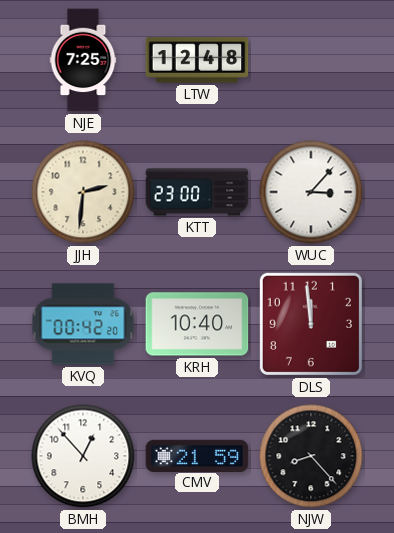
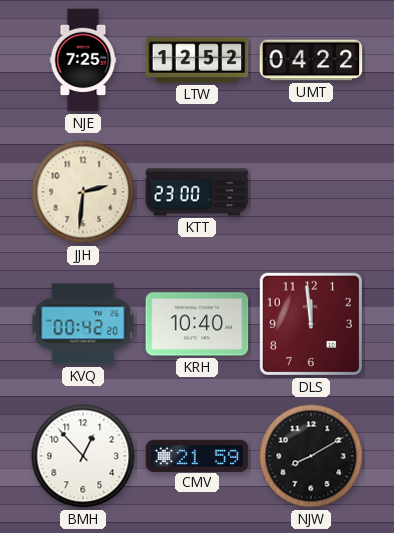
LTW: 12:48 -> 12:52 (197, 60)
UMT: none -> 04:22 (311, 60)
WUC: 3:07 -> none (311, 192)
NJW: 8:23 -> 8:10 (311, 456)
